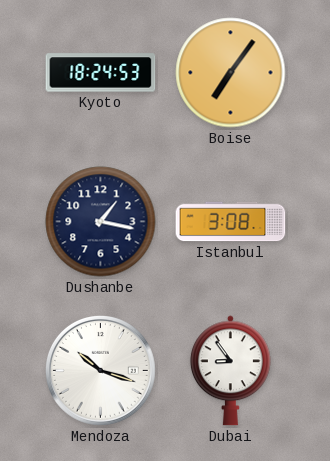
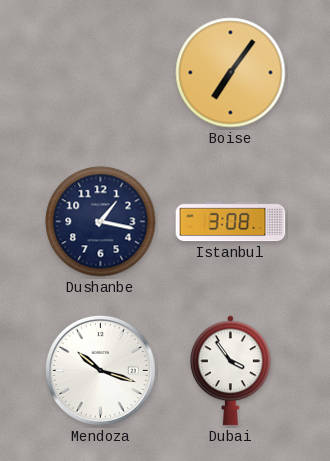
Kyoto: 18:24 -> none (101, 73)
Dubai: 8:54 -> 3:54 (230, 371)
